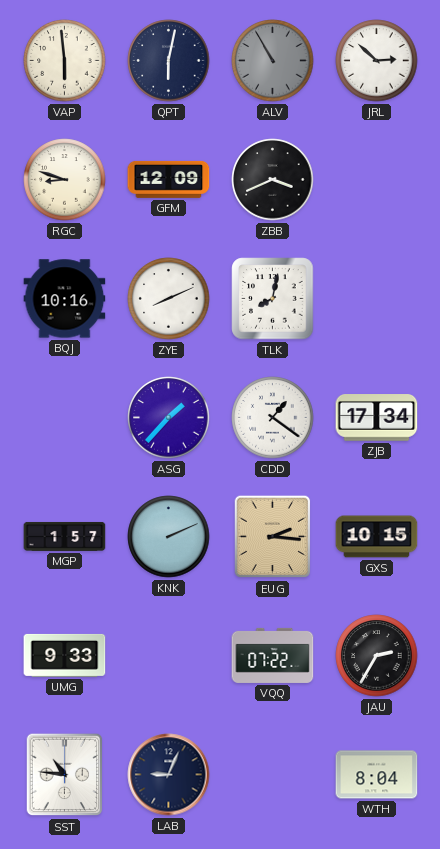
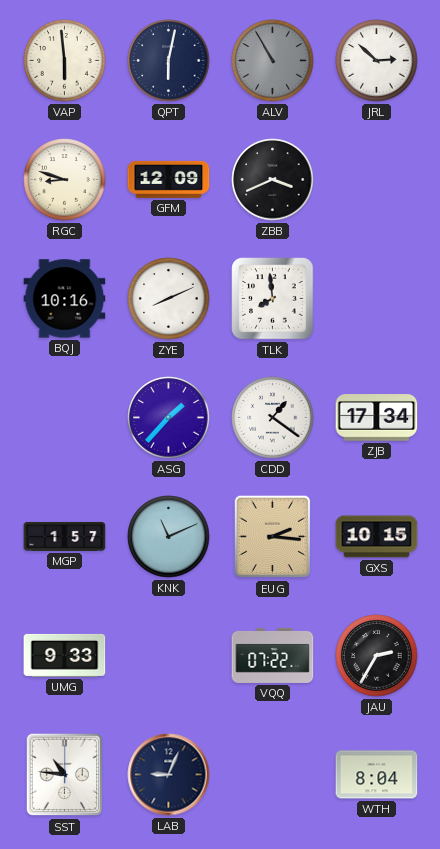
TLK: 8:02 -> 7:59 (273, 299)
KNK: 2:11 -> 11:11 (169, 537)
